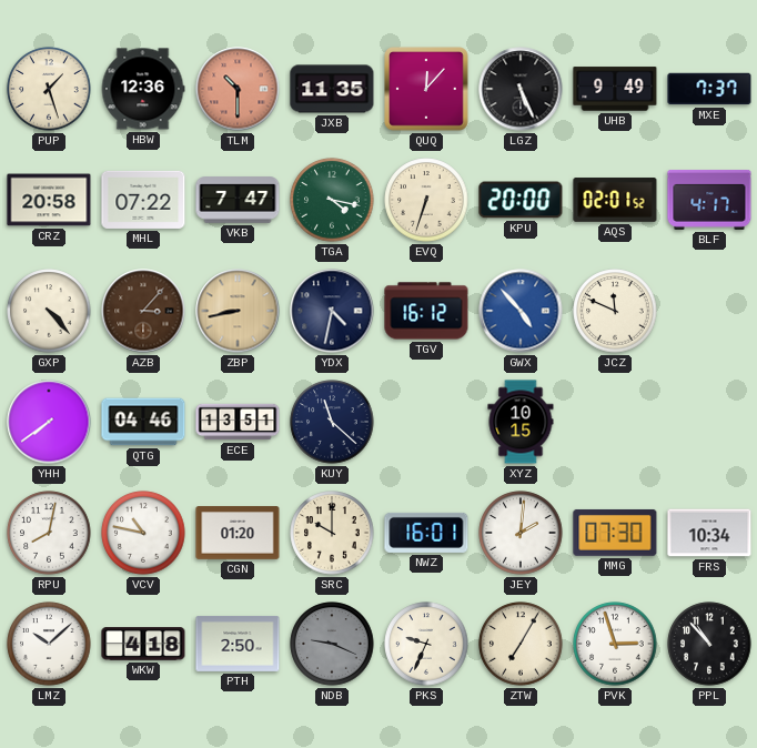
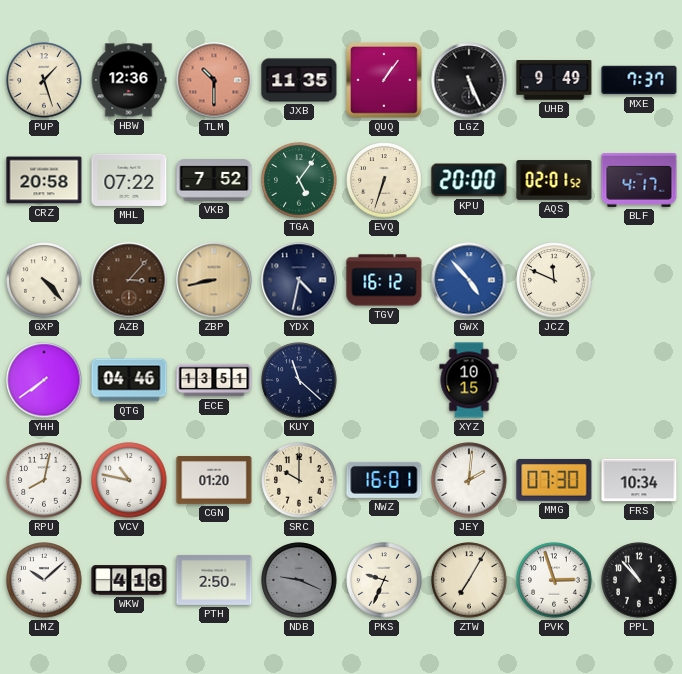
QUQ: 12:07 -> 1:06 (384, 80)
VKB: 7:47 -> 7:52 (214, 180)
TGA: 4:17 -> 5:06 (299, 180)
